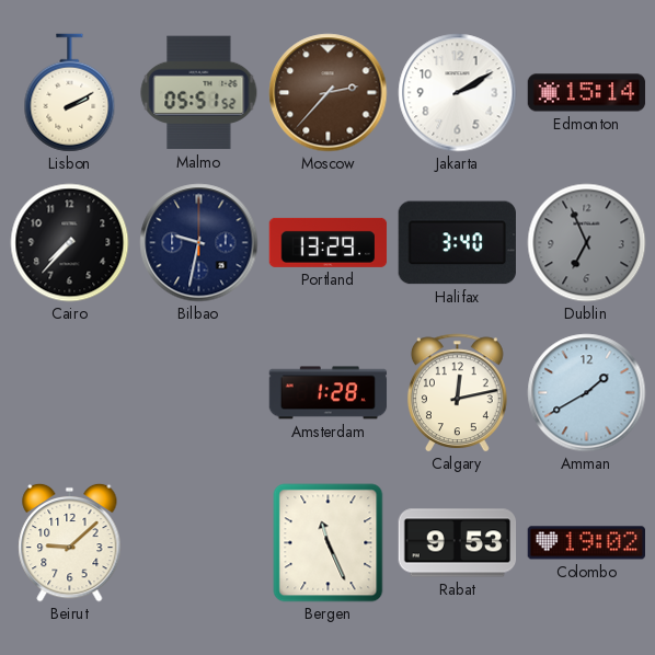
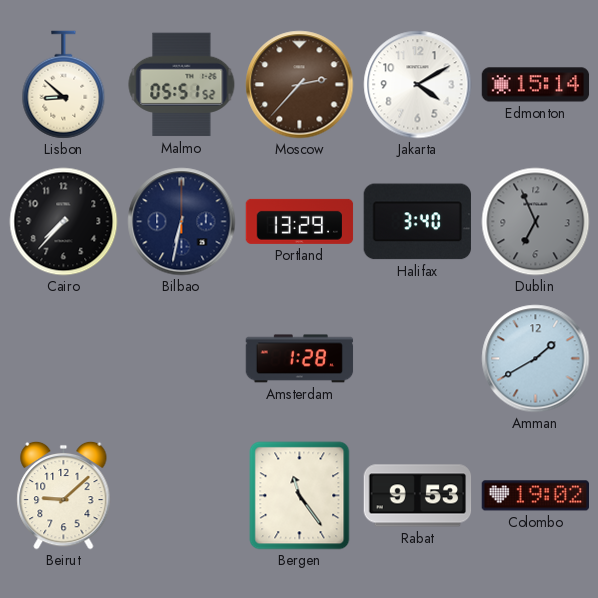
Lisbon: 2:10 -> 8:52 (64, 85)
Jakarta: 2:10 -> 4:10 (418, 85)
Bilbao: 9:32 -> 6:32 (182, 222)
Calgary: 12:13 -> none (458, 393)
Bergen: 11:26 -> 11:24 (300, 496)
